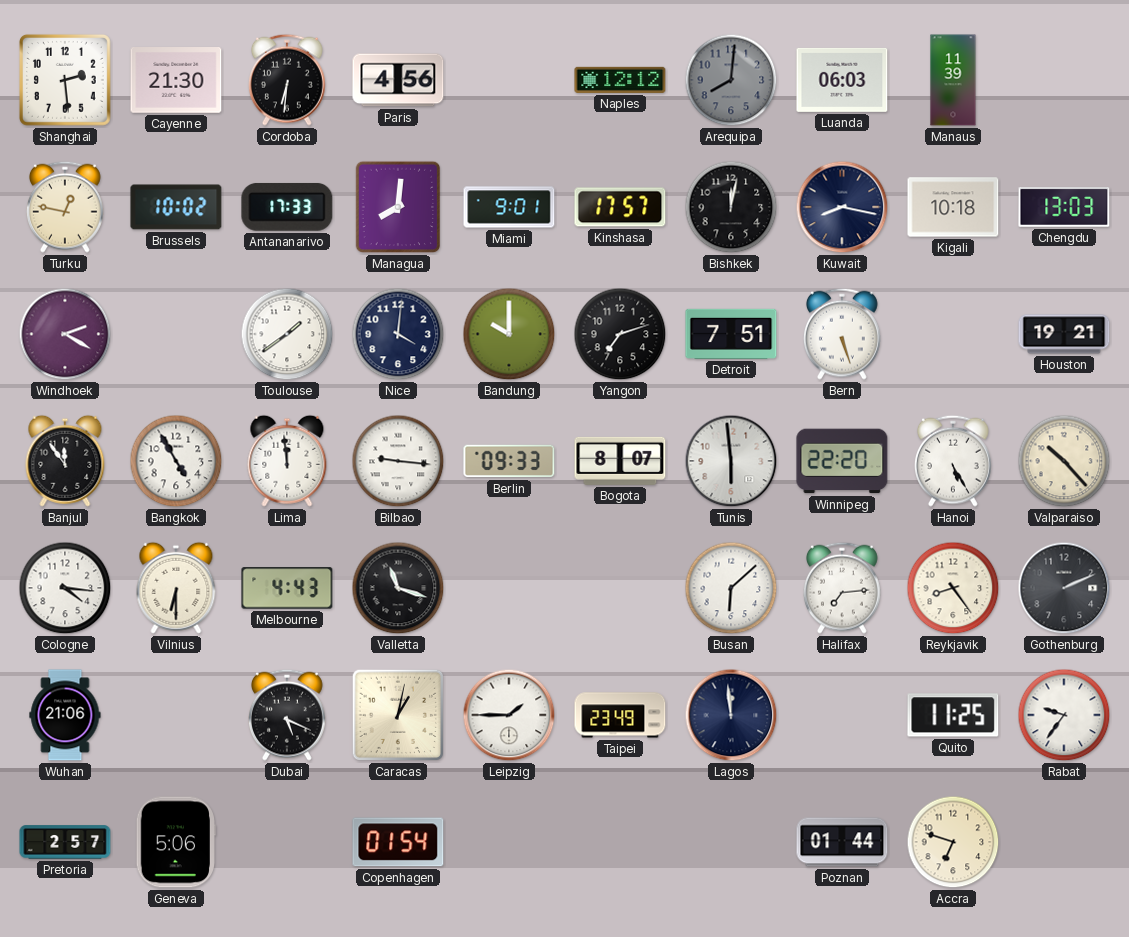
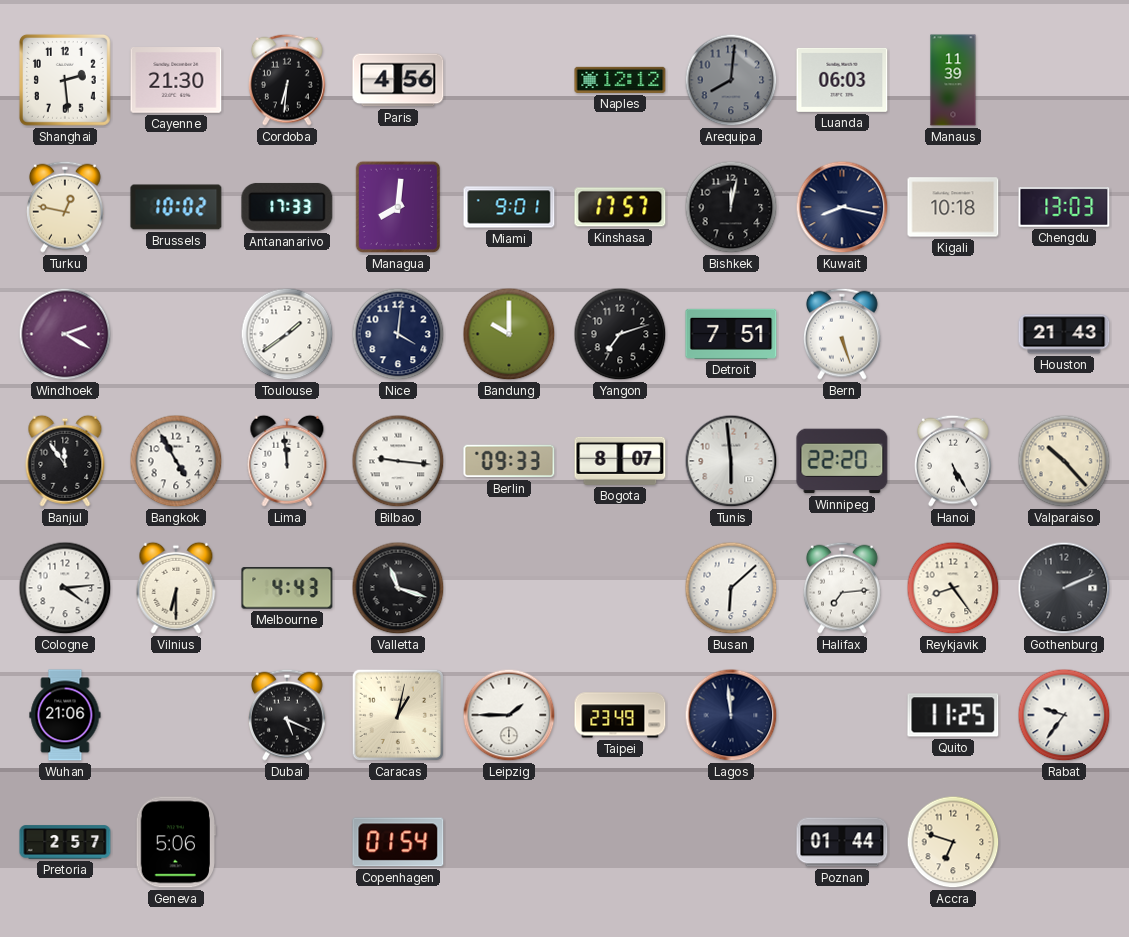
Houston: 19:21 -> 21:43 (1064, 334)
Cologne: 4:16 -> 4:14 (65, 588)
